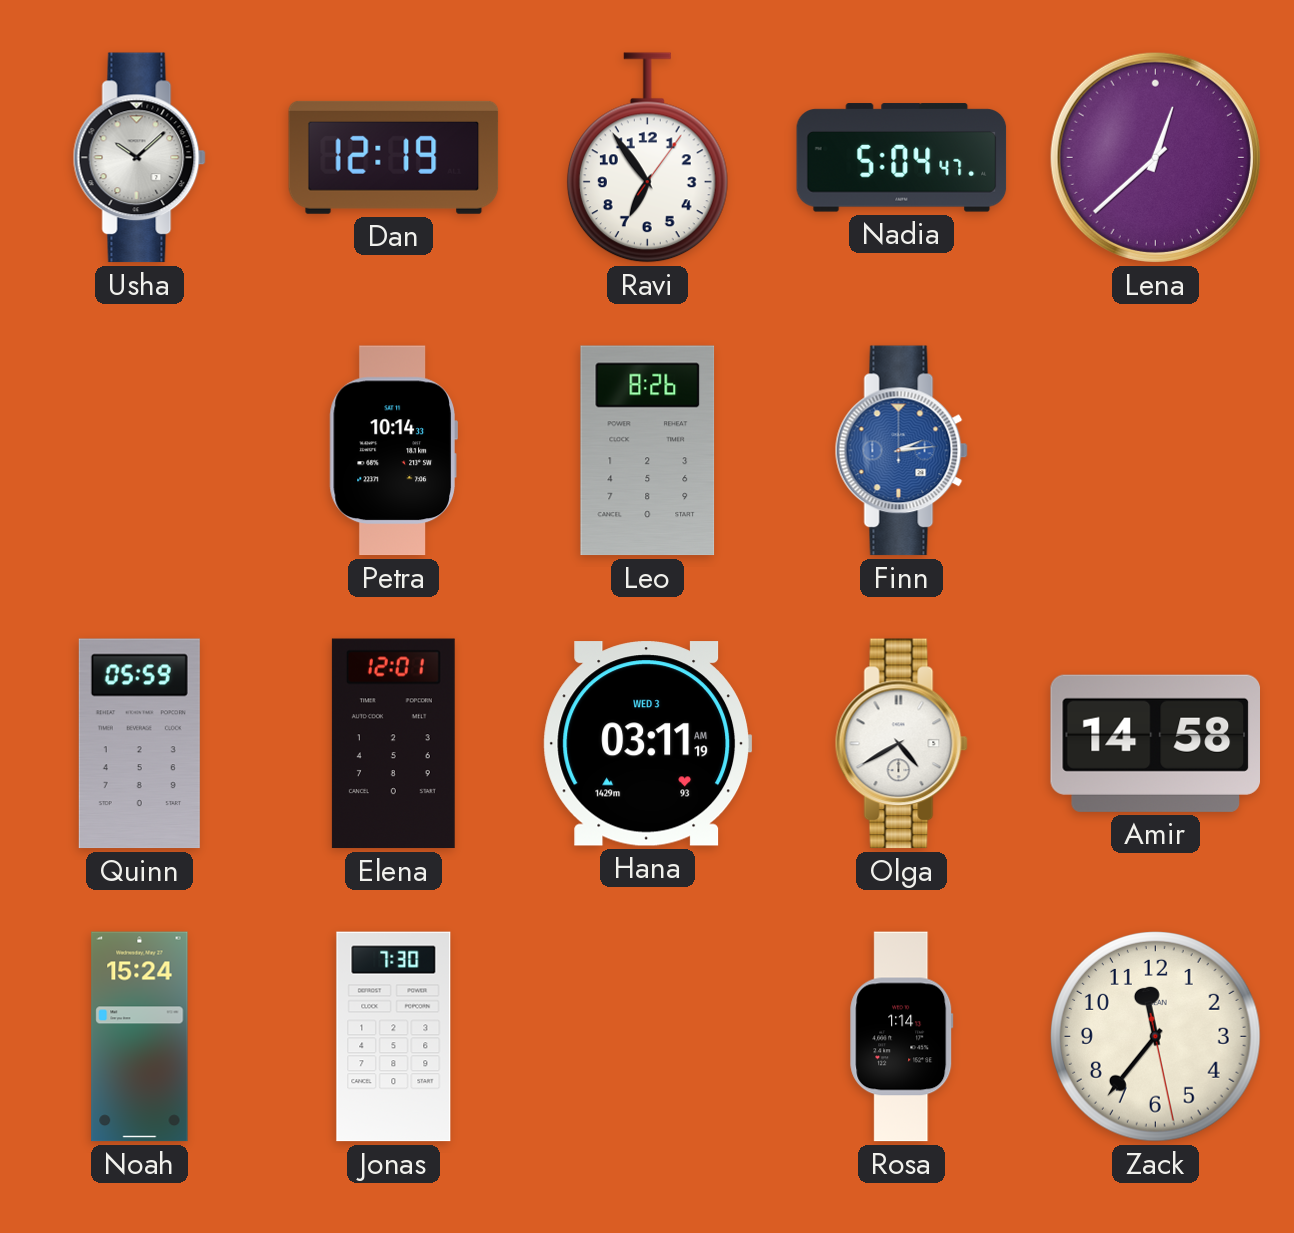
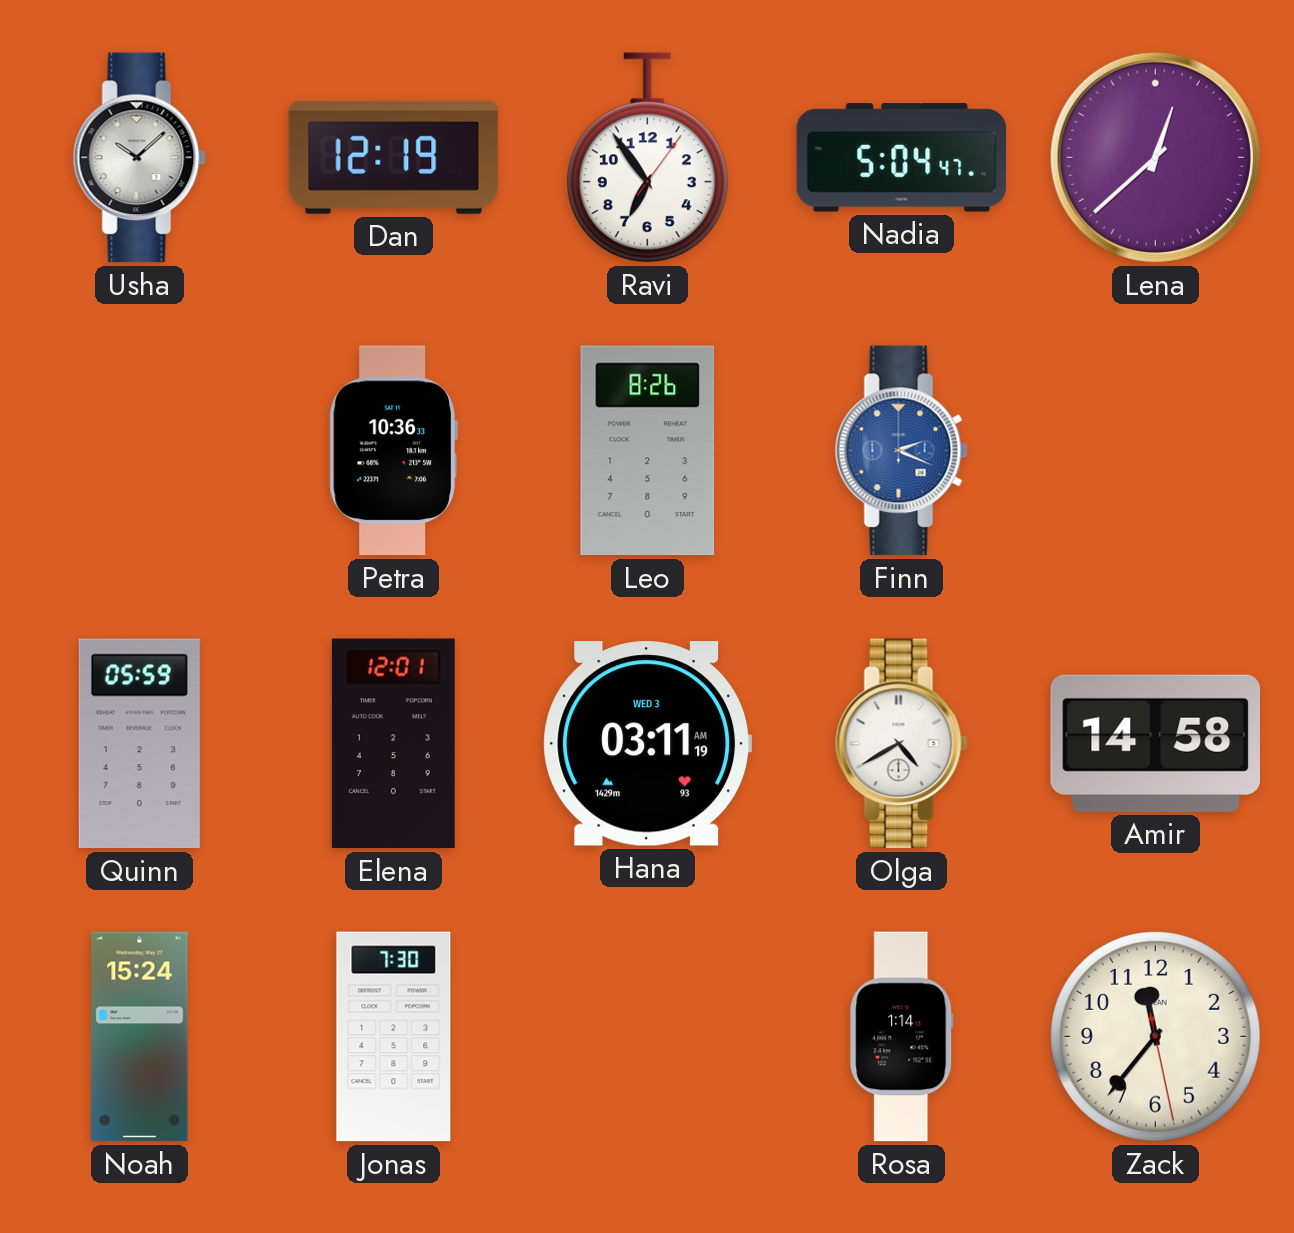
Petra: 10:14 -> 10:36 (393, 451)
Finn: 2:14 -> 2:19 (901, 451)
